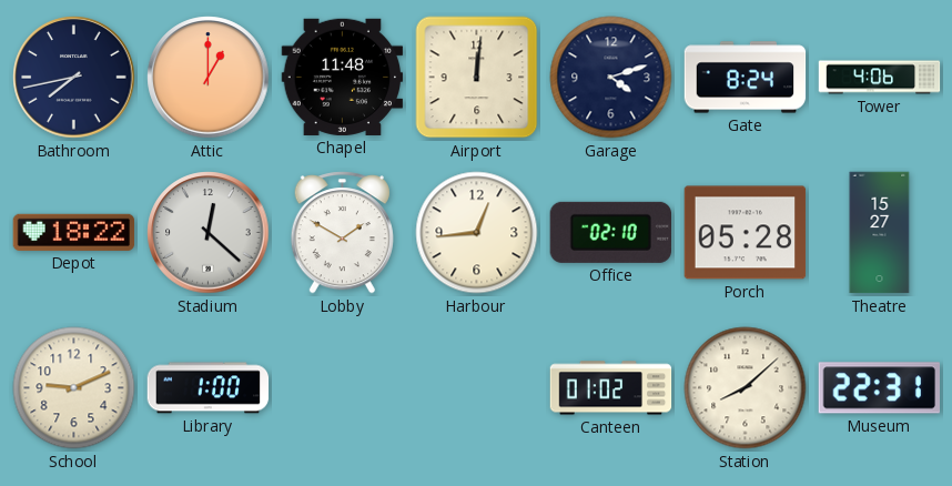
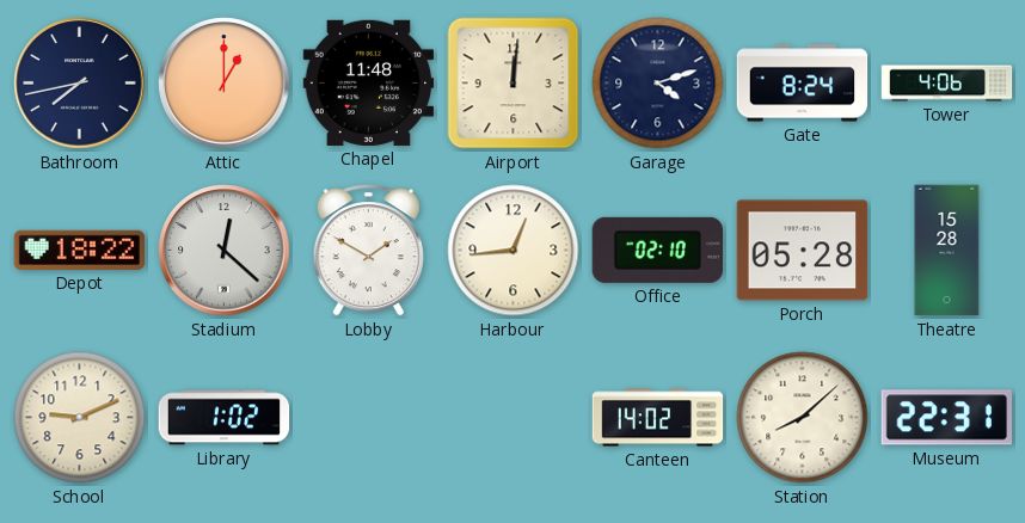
Theatre: 15:27 -> 15:28 (947, 251)
Library: 1:00 -> 1:02 (225, 418)
Canteen: 01:02 -> 14:02 (658, 418)
